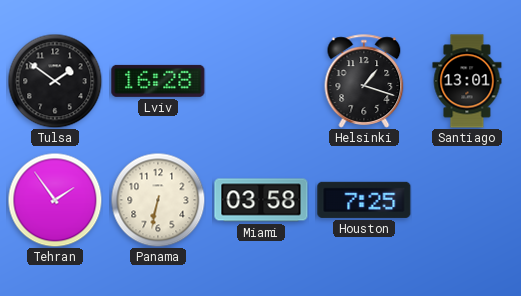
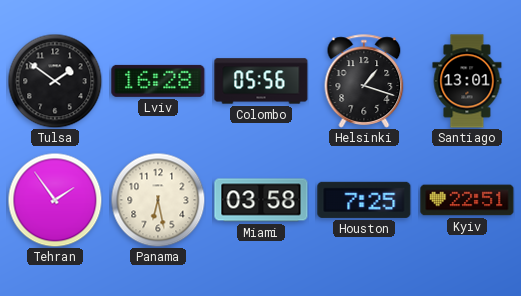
Colombo: none -> 05:56 (261, 81)
Panama: 6:32 -> 6:28 (158, 200)
Kyiv: none -> 22:51 (467, 200)
